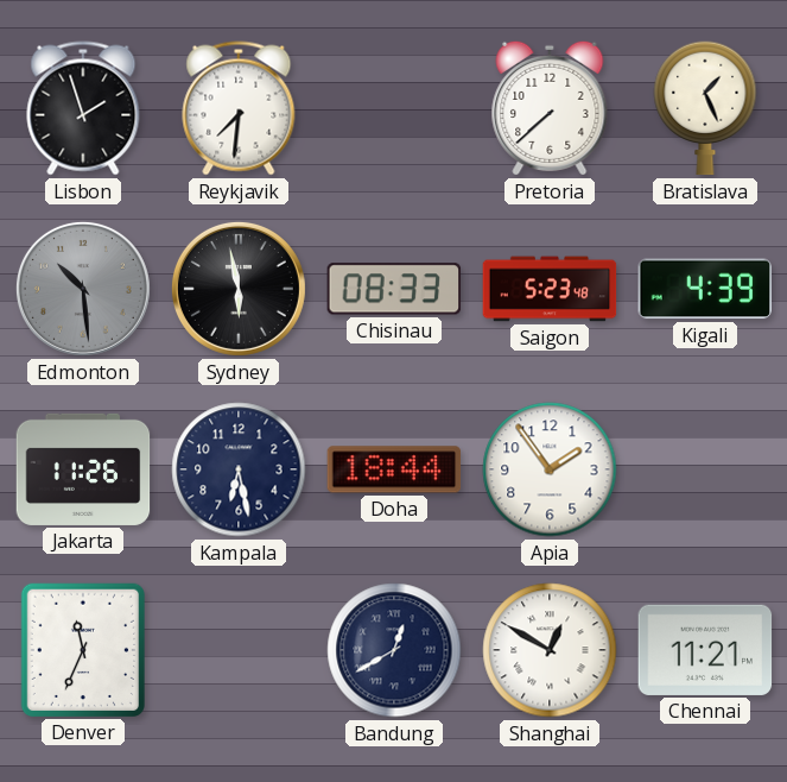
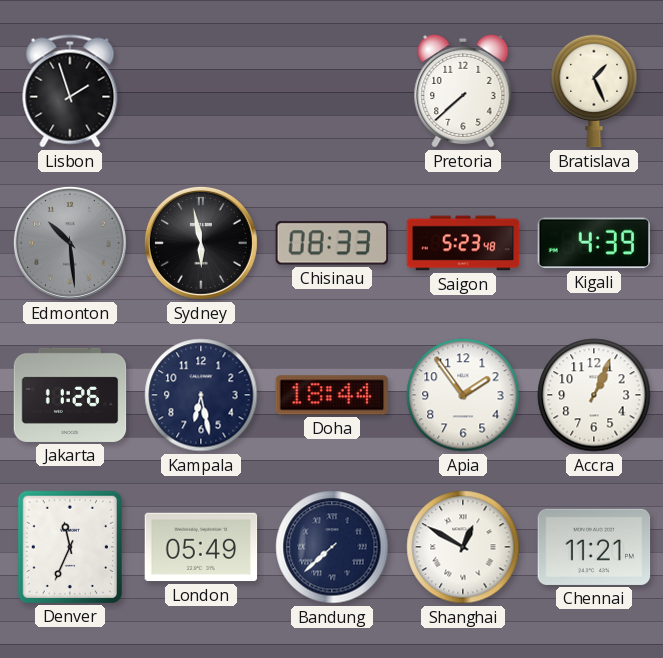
Reykjavik: 7:31 -> none (239, 108)
Accra: none -> 1:04 (594, 395)
London: none -> 05:49 (201, 547)
Bandung: 12:40 -> 7:38 (332, 547)
